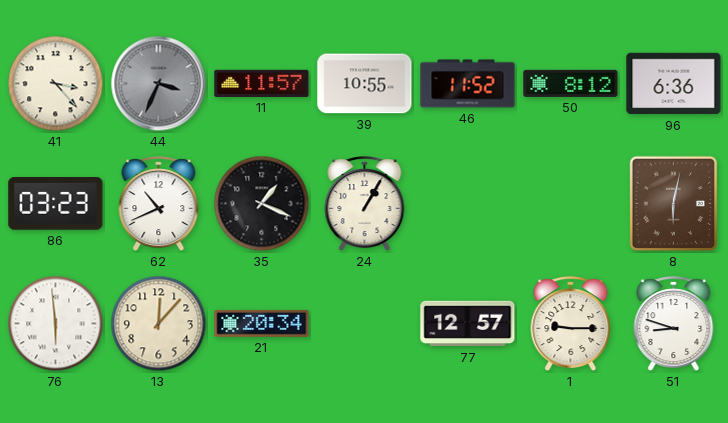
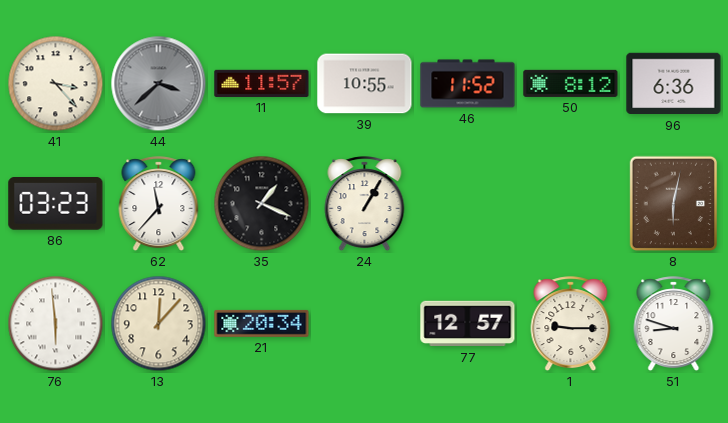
44: 3:34 -> 3:38 (159, 84)
62: 10:41 -> 11:37 (159, 204)
